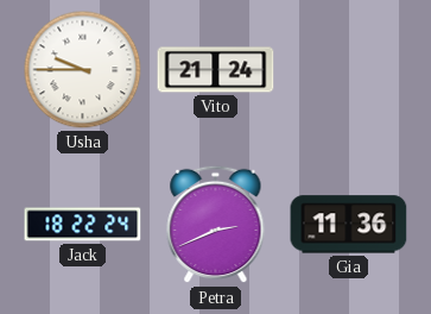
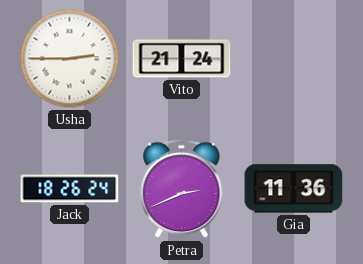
Usha: 9:45 -> 2:45 (70, 59)
Jack: 18:22 -> 18:26 (70, 189)
